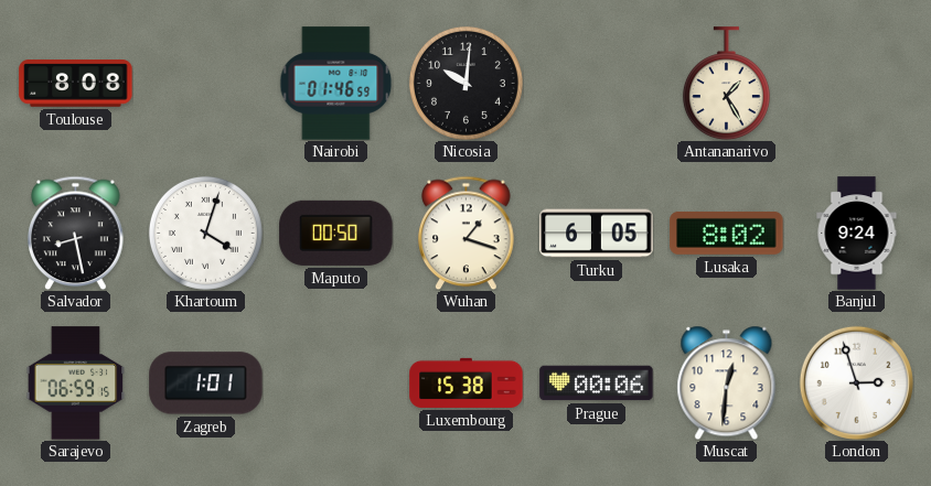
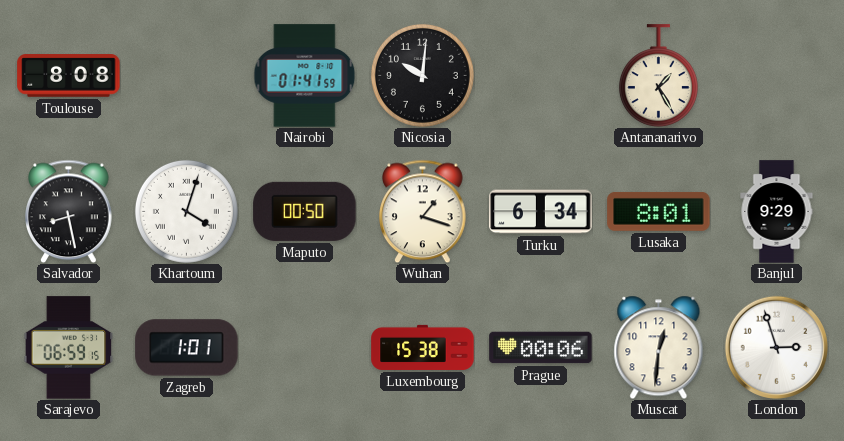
Nairobi: 01:46 -> 01:41 (305, 76)
Turku: 6:05 -> 6:34 (541, 212)
Lusaka: 8:02 -> 8:01 (659, 211)
Banjul: 9:24 -> 9:29 (777, 212)
